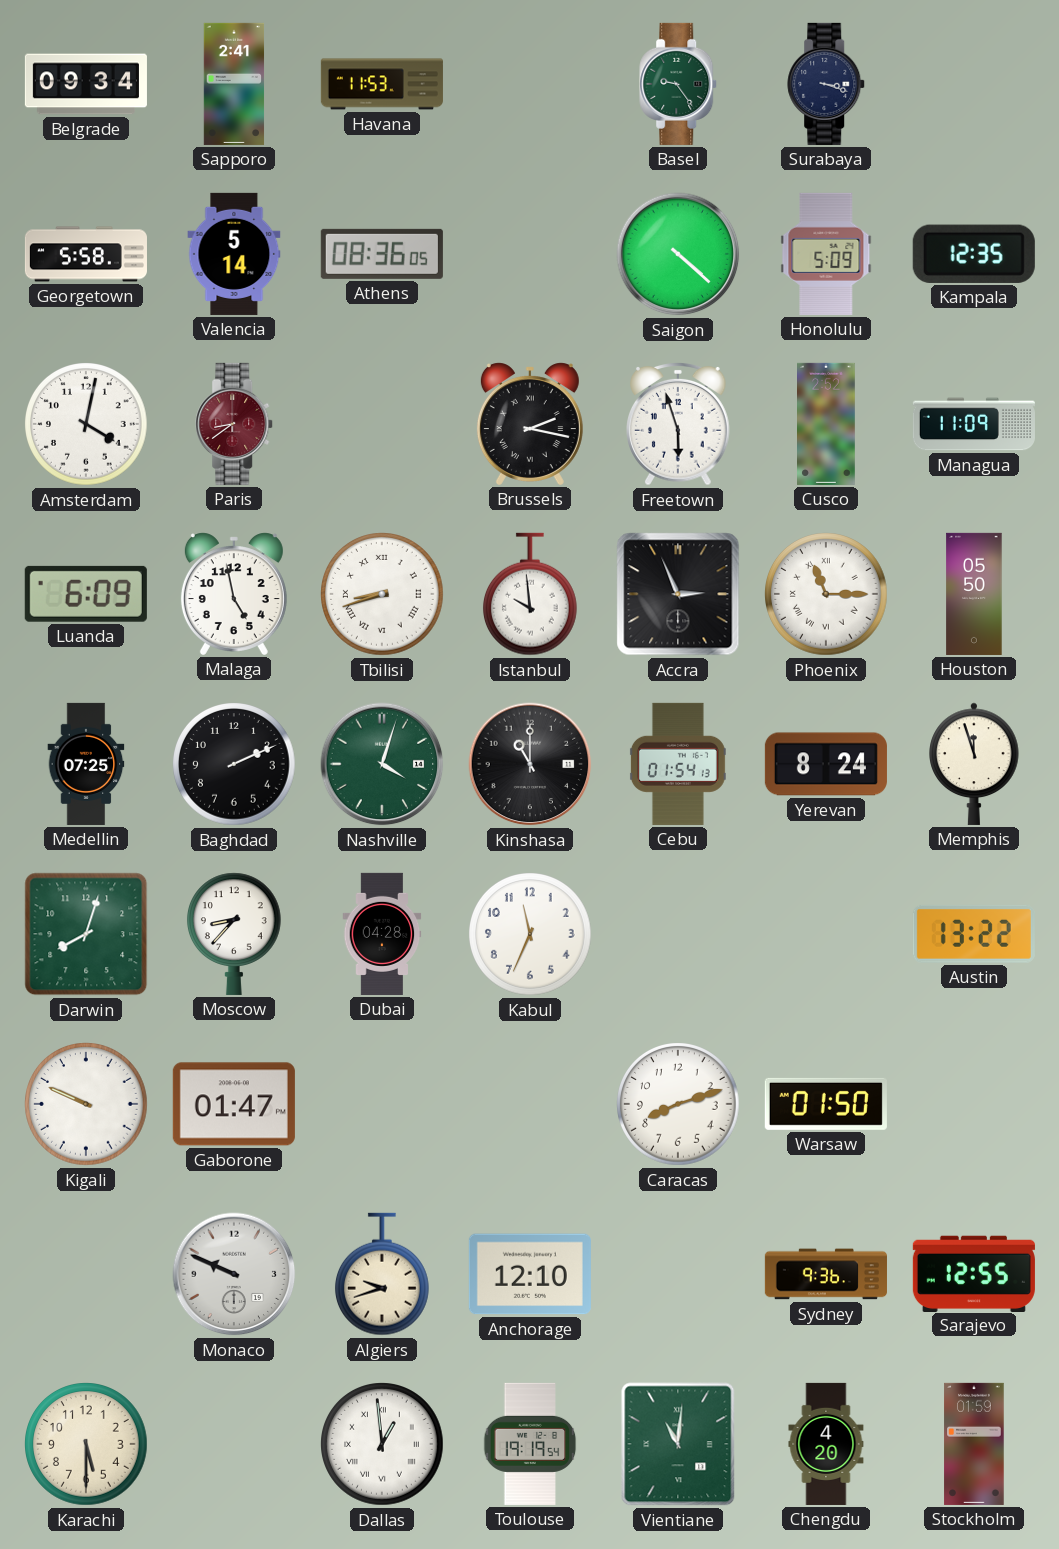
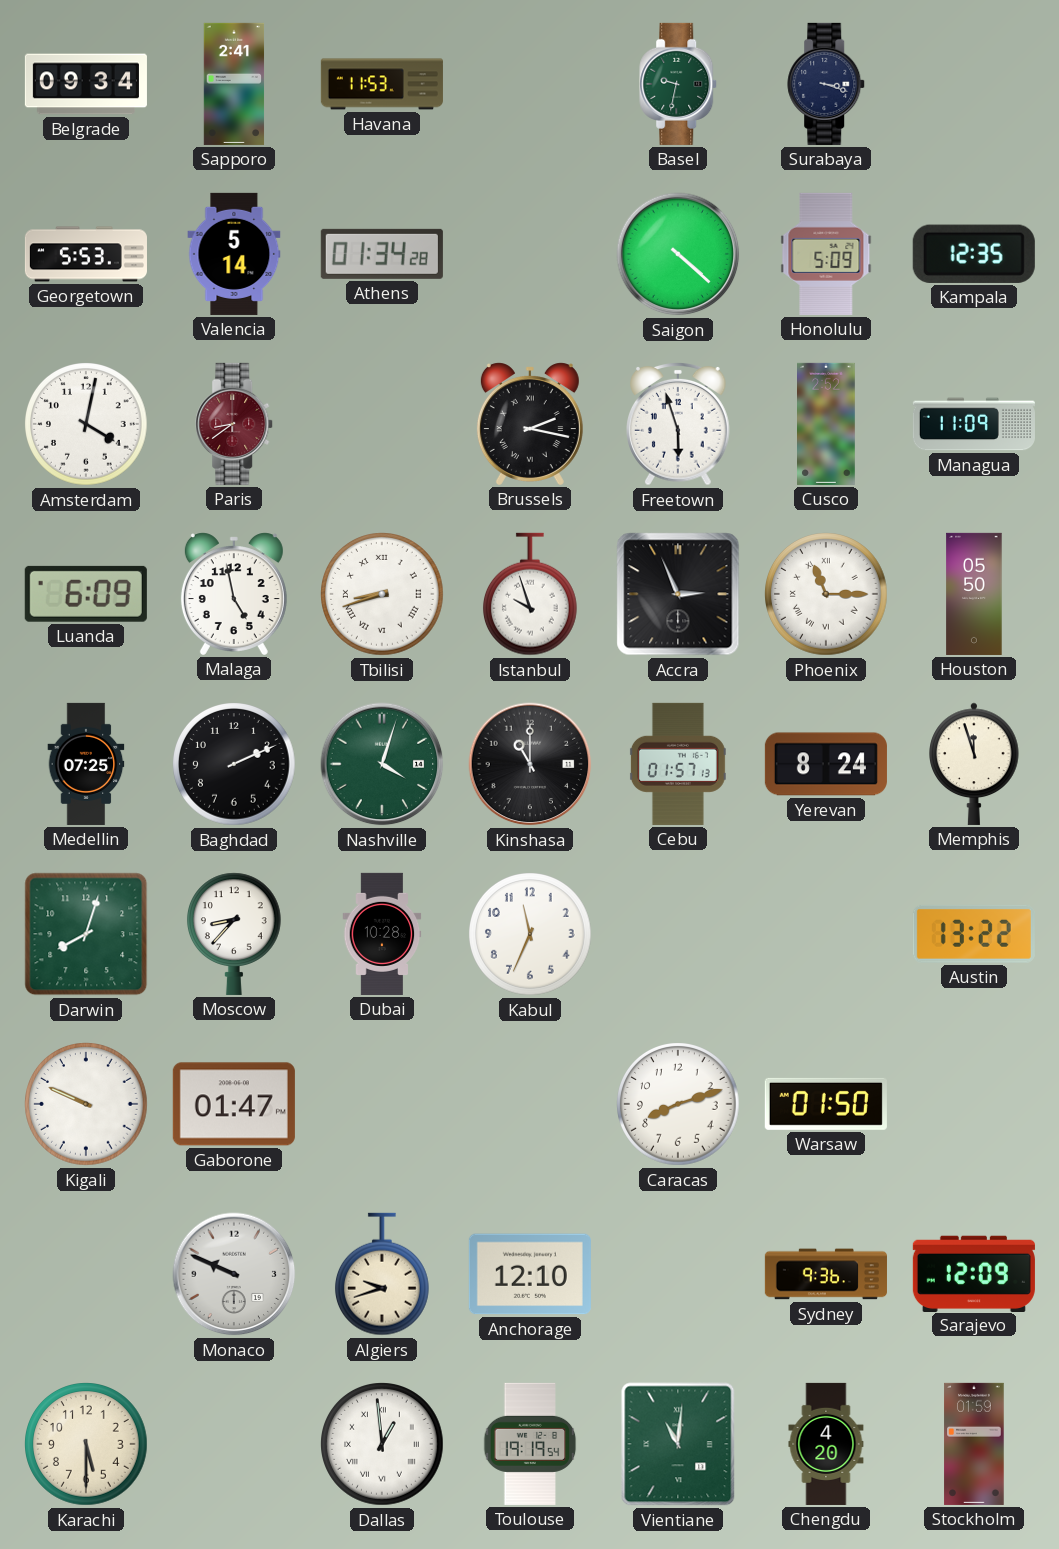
Basel: 9:24 -> 9:32 (679, 84)
Georgetown: 5:58 -> 5:53 (86, 254)
Athens: 08:36 -> 01:34 (382, 254)
Istanbul: 9:59 -> 9:57 (530, 594)
Cebu: 01:54 -> 01:57 (678, 764)
Dubai: 04:28 -> 10:28 (382, 934)
Sarajevo: 12:55 -> 12:09 (974, 1273)
